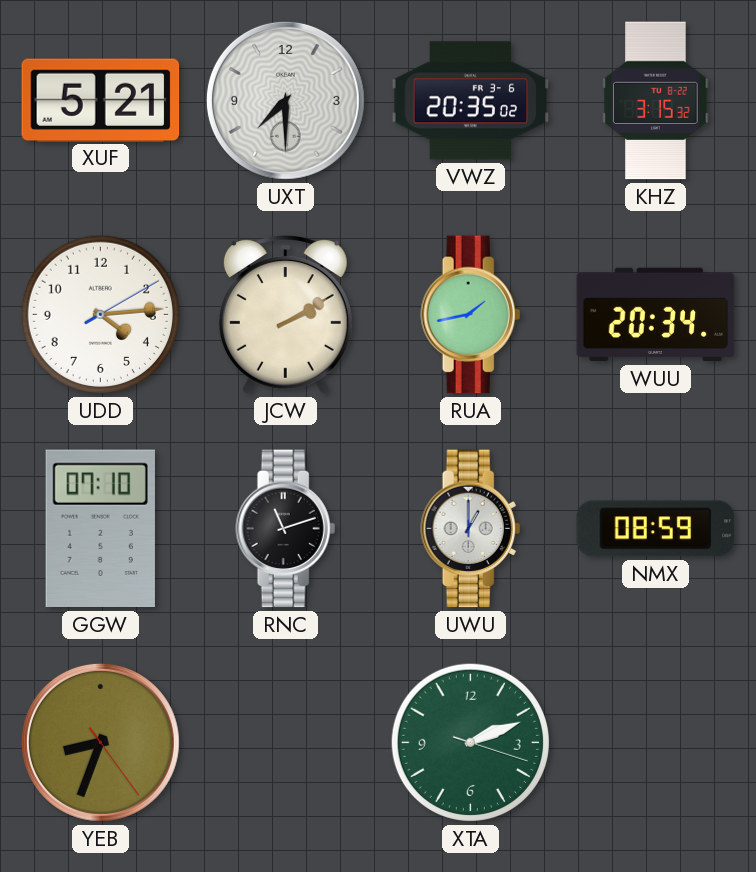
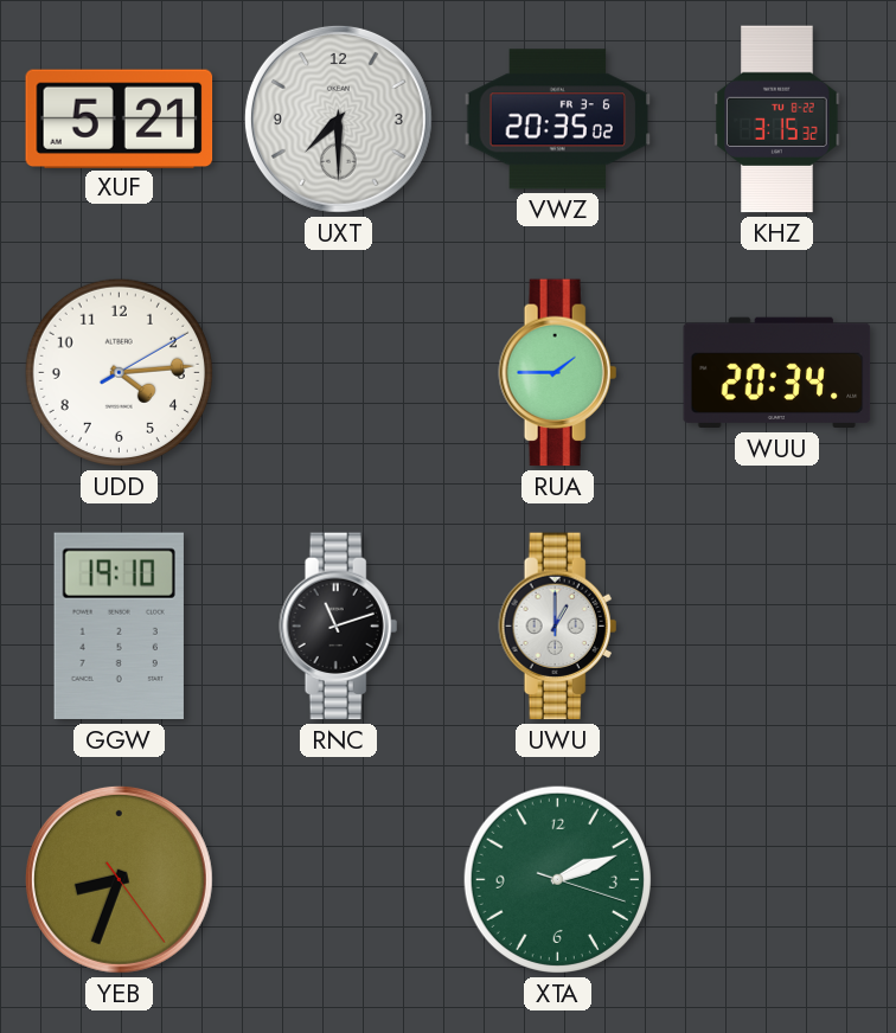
JCW: 2:10 -> none (285, 315)
RUA: 1:43 -> 1:45 (558, 373)
GGW: 07:10 -> 19:10 (119, 627)
NMX: 08:59 -> none (656, 529)
